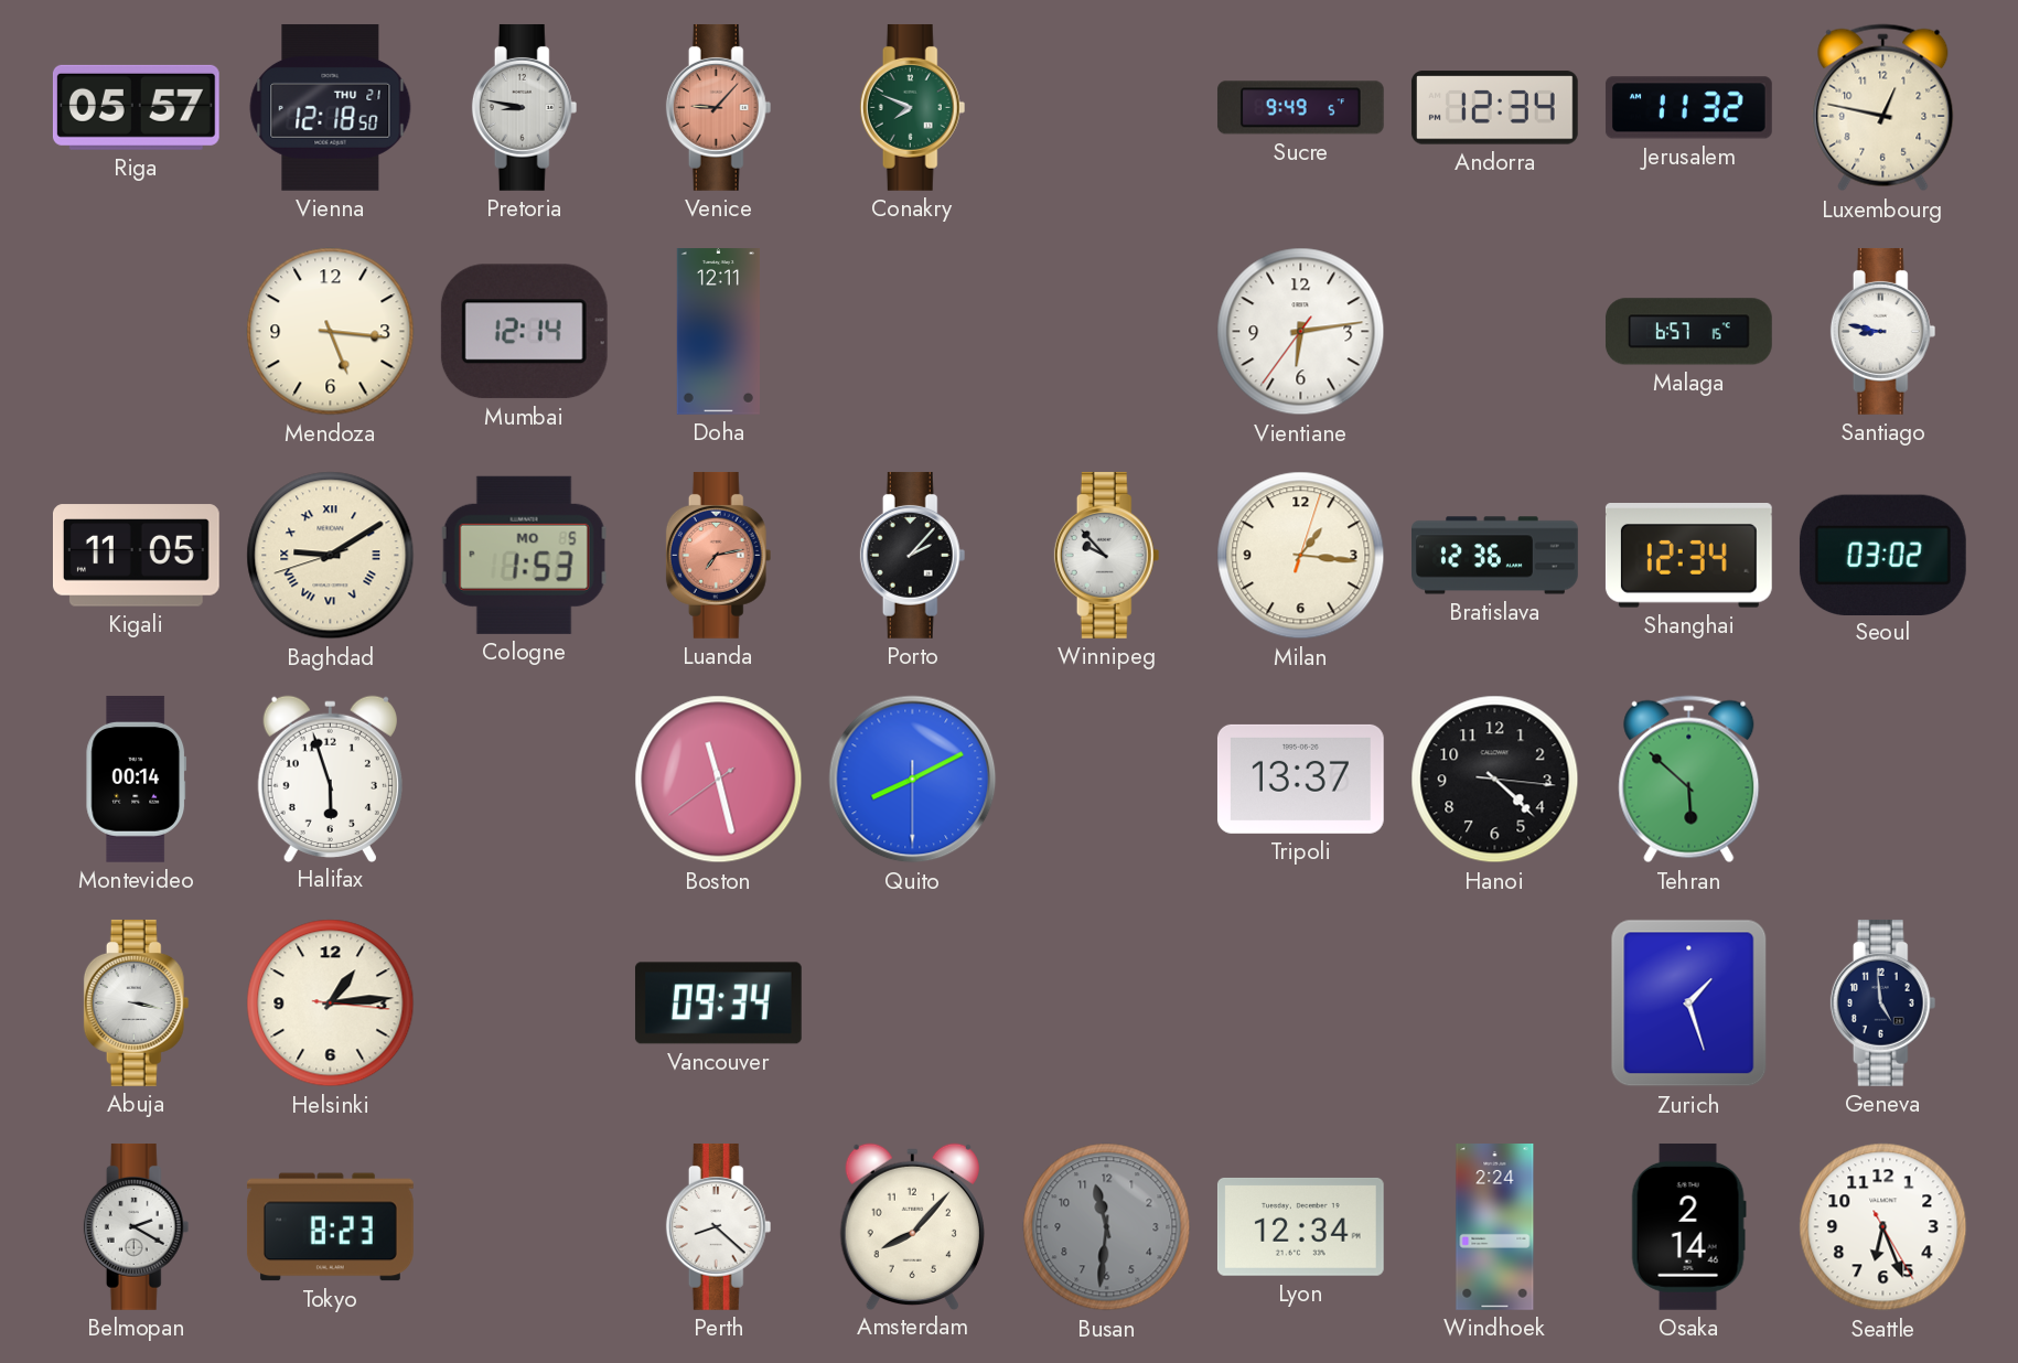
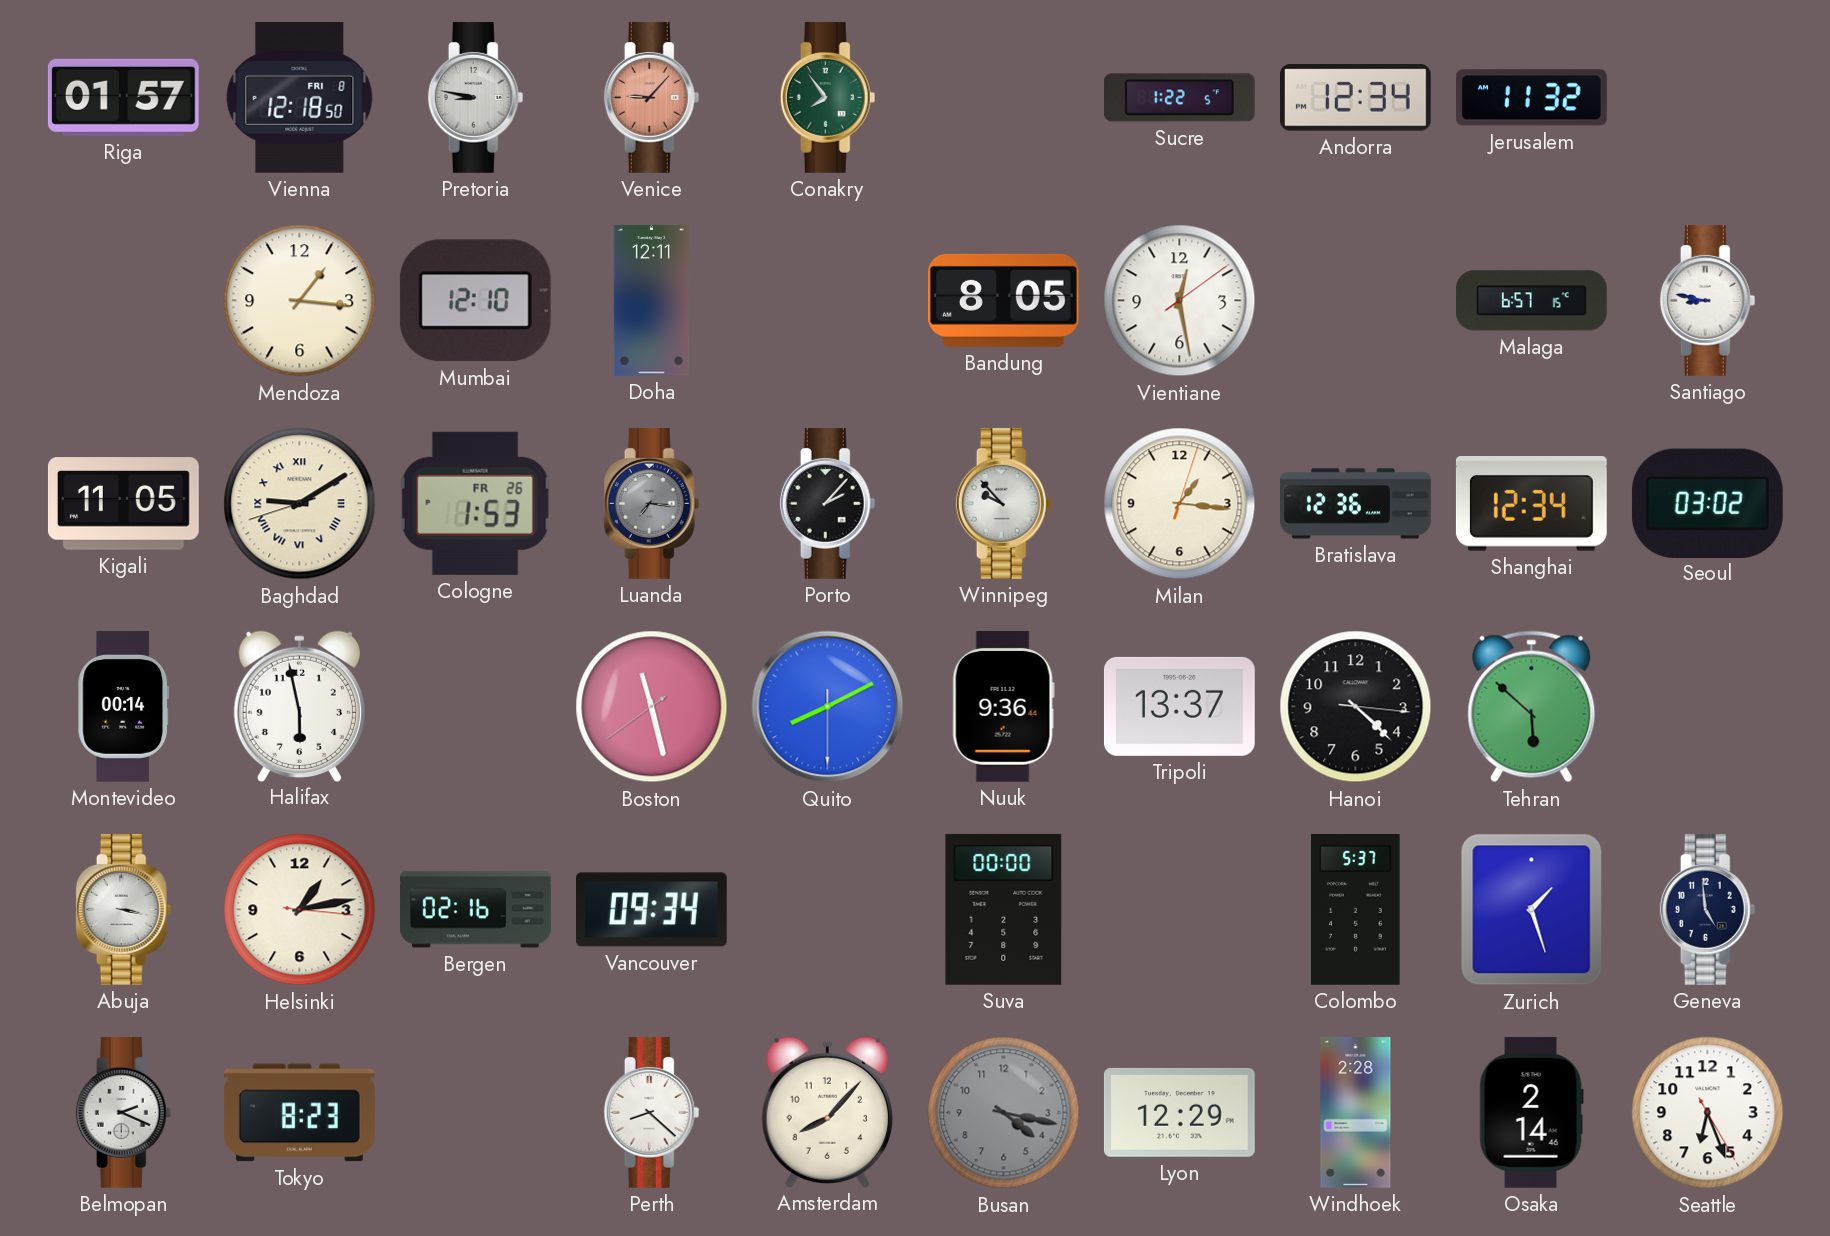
Riga: 05:57 -> 01:57 (123, 97)
Vienna date: THU 21 -> FRI 8 (300, 97)
Conakry: 7:49 -> 7:54 (828, 97)
Sucre: 9:49 -> 1:22 (1179, 98)
Luxembourg: 12:47 -> none (1883, 108)
Mendoza: 5:16 -> 1:16 (300, 301)
Mumbai: 12:14 -> 12:10 (475, 301)
Bandung: none -> 8:05 (1003, 300)
Vientiane: 6:13 -> 12:28 (1180, 301)
Cologne date: MO 5 -> FR 26 (476, 503)
Luanda: 7:13 -> 7:16 (652, 503)
Luanda dial: salmon -> grey (652, 503)
Halifax: 5:57 -> 5:58 (299, 706)
Nuuk: none -> 9:36 (1003, 706)
Helsinki: 1:14 -> 1:13 (300, 910)
Bergen: none -> 02:16 (475, 910)
Suva: none -> 00:00 (1004, 909)
Colombo: none -> 5:37 (1356, 909)
Belmopan: 2:20 -> 2:19 (124, 1112)
Busan: 11:31 -> 4:17 (1004, 1113)
Lyon: 12:34 -> 12:29 (1179, 1112)
Windhoek: 2:24 -> 2:28 (1356, 1113)
